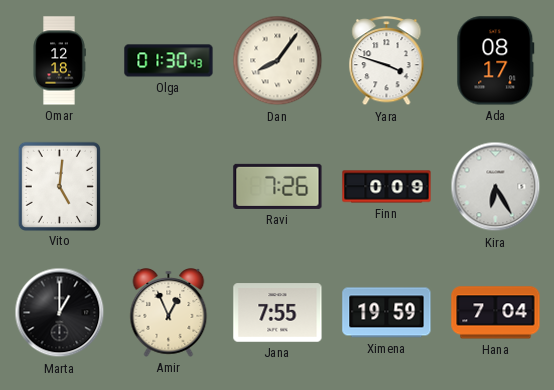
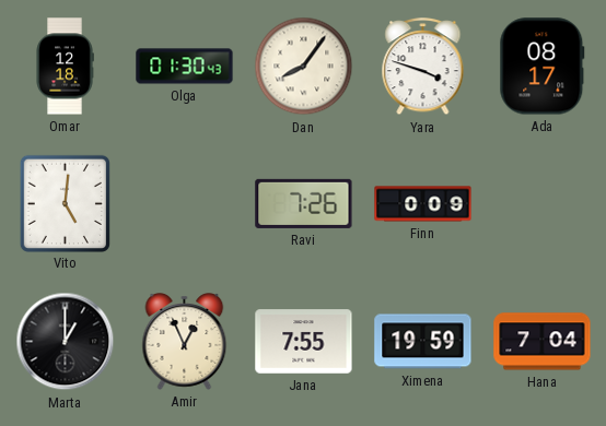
Kira: 6:25 -> none (496, 187)
